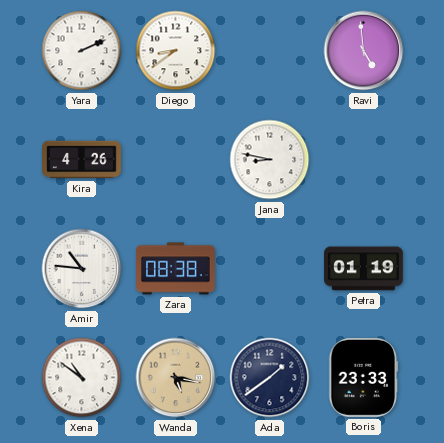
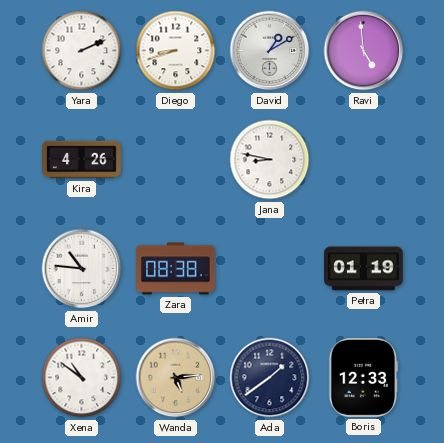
Diego: 8:39 -> 8:42 (176, 51)
David: none -> 1:10 (270, 51)
Wanda: 5:17 -> 5:14 (176, 378)
Boris: 23:33 -> 12:33 (364, 378)
